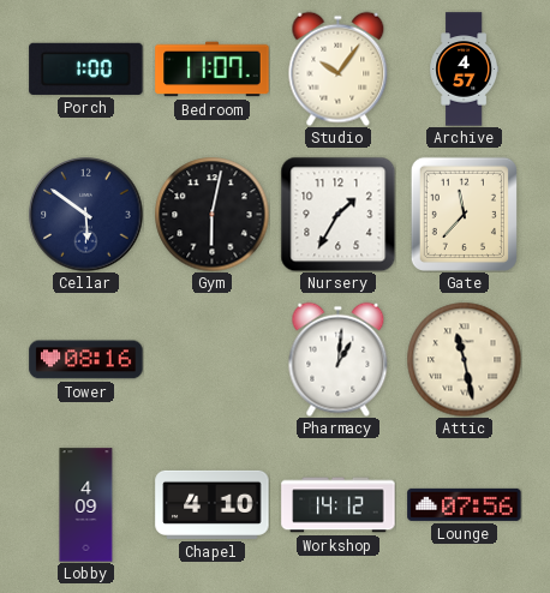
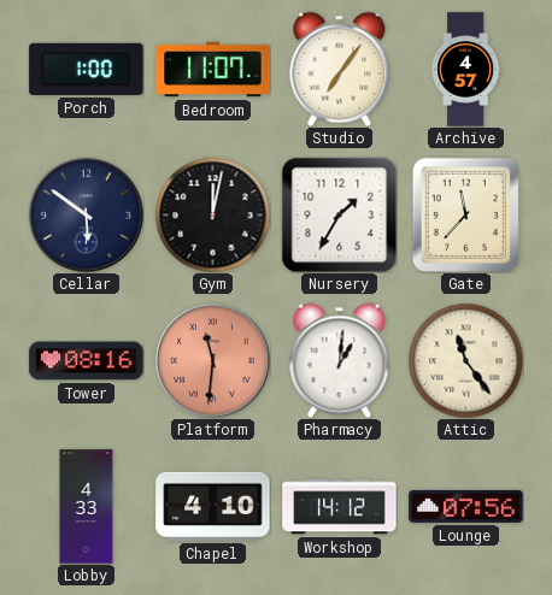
Studio: 10:06 -> 7:06 (340, 69)
Gym: 6:02 -> 12:02 (212, 214)
Platform: none -> 11:31 (213, 361)
Attic: 11:28 -> 11:24 (465, 360)
Lobby: 4:09 -> 4:33 (87, 507)
